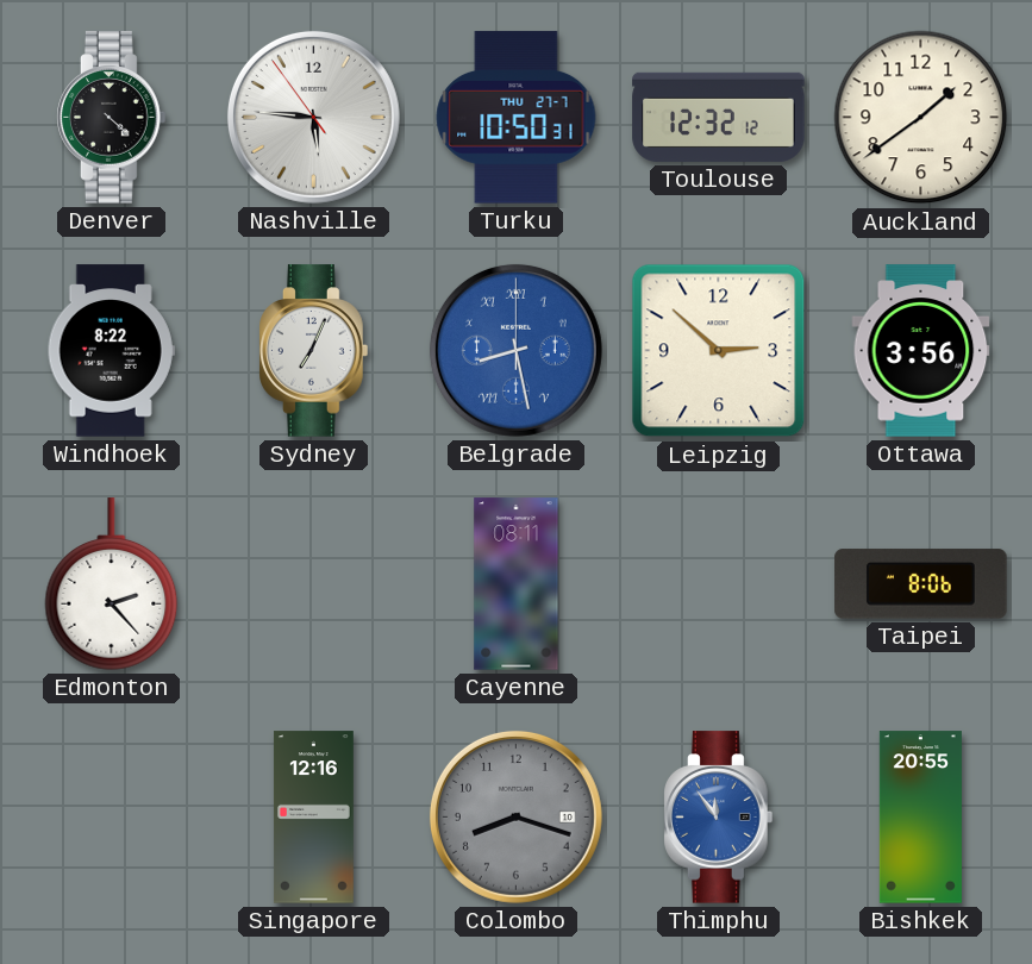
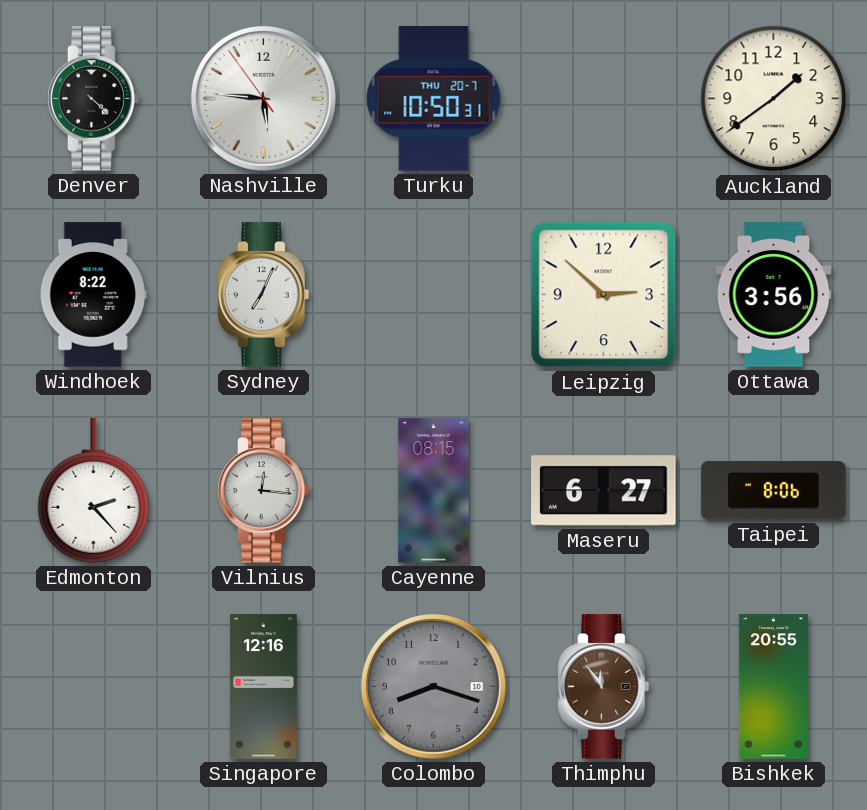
Turku date: THU 27-7 -> THU 20-7 (434, 99)
Toulouse: 12:32 -> none (719, 117)
Belgrade: 8:28 -> none (515, 350)
Vilnius: none -> 12:16 (264, 491)
Cayenne: 08:11 -> 08:15 (434, 491)
Maseru: none -> 6:27 (604, 491)
Thimphu dial: blue -> brown (604, 687)
